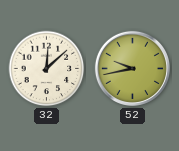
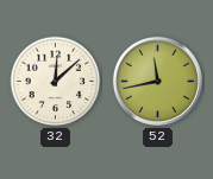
52: 9:43 -> 11:43 (157, 81)
